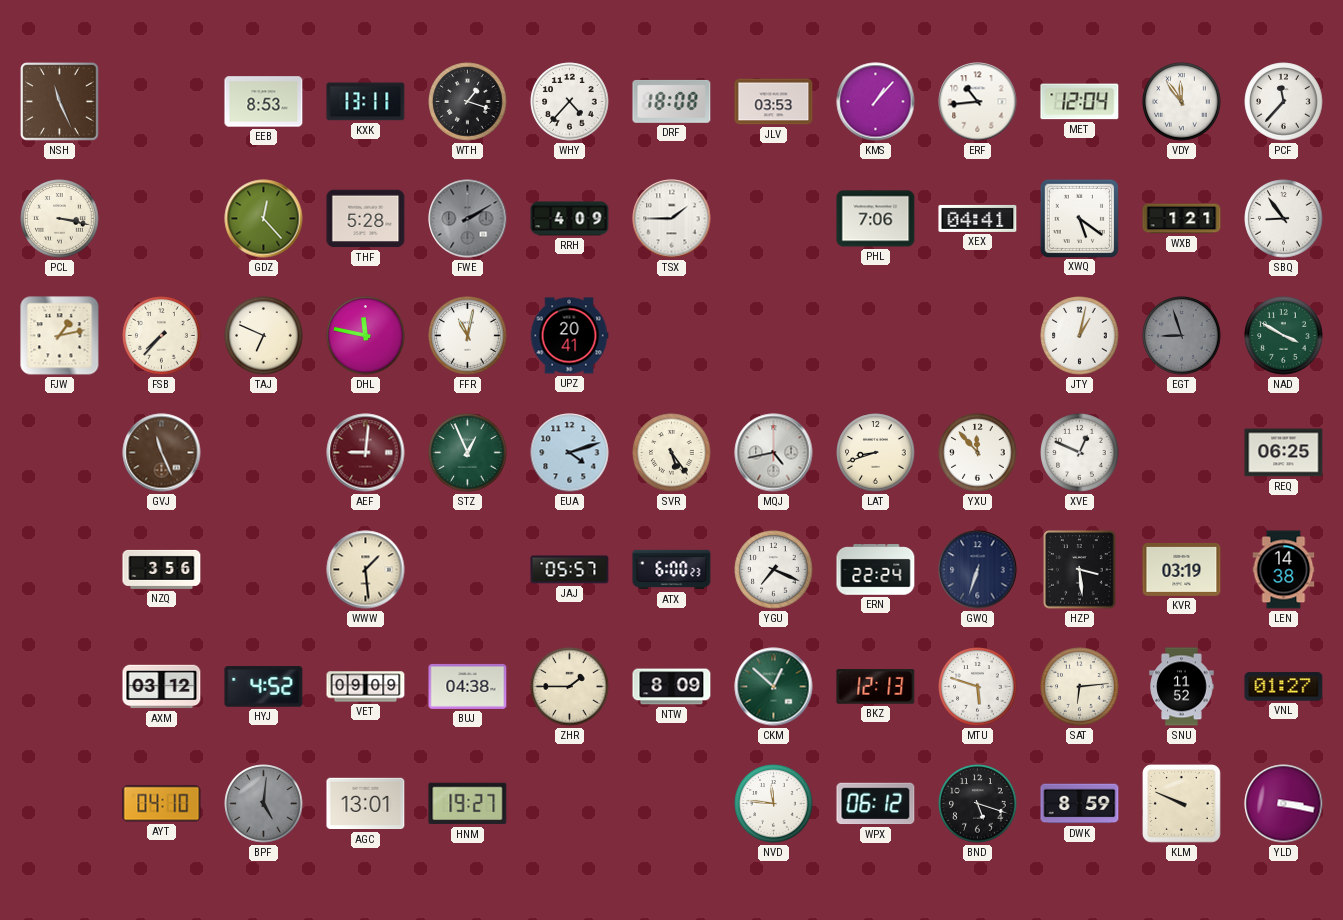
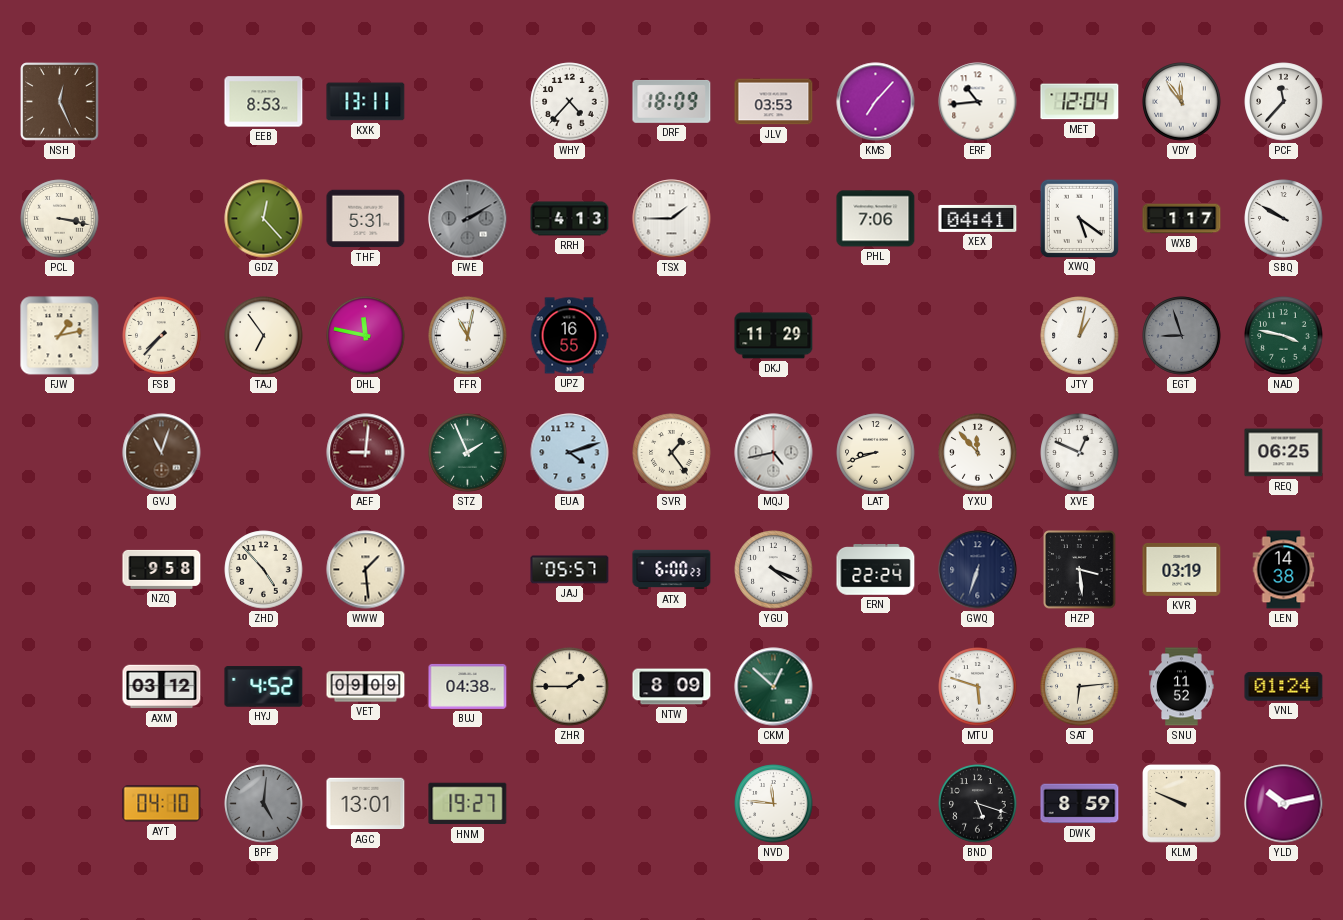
NSH: 11:26 -> 12:26 (60, 102)
WTH: 1:18 -> none (468, 102)
DRF: 18:08 -> 18:09 (672, 101)
KMS: 1:07 -> 7:07 (876, 102)
THF: 5:28 -> 5:31 (366, 219)
RRH: 4:09 -> 4:13 (570, 219)
WXB: 1:21 -> 1:17 (1182, 219)
SBQ: 8:54 -> 9:50 (1284, 219)
TAJ: 6:49 -> 6:54 (264, 336)
UPZ: 20:41 -> 16:55 (569, 336)
DKJ: none -> 11:29 (774, 336)
NAD: 3:50 -> 3:47 (1284, 336)
GVJ: 11:26 -> 11:03 (162, 453)
STZ: 12:56 -> 1:56 (468, 453)
SVR: 5:24 -> 1:24 (672, 453)
NZQ: 3:56 -> 9:58 (162, 569)
ZHD: none -> 4:53 (264, 570)
YGU: 7:19 -> 4:19 (774, 570)
BKZ: 12:13 -> none (876, 687)
VNL: 01:27 -> 01:24 (1284, 687)
WPX: 06:12 -> none (876, 804)
YLD: 3:17 -> 10:13 (1284, 804)
